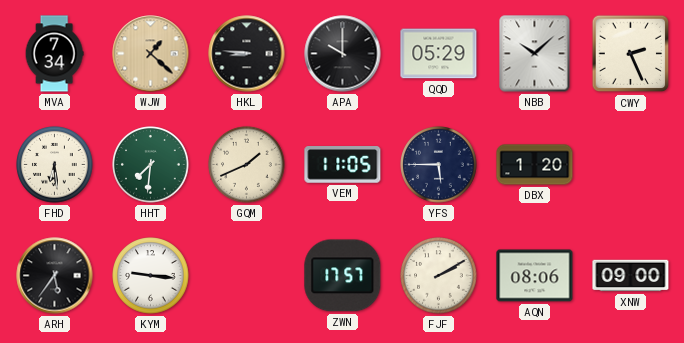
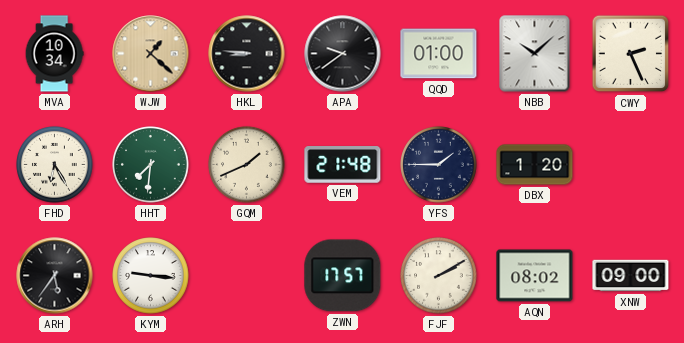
MVA: 7:34 -> 10:34 (54, 54)
APA: 10:00 -> 9:39 (343, 54)
QQD: 05:29 -> 01:00 (439, 54)
FHD: 6:29 -> 6:25 (55, 165)
VEM: 11:05 -> 21:48 (343, 165)
YFS: 5:45 -> 1:45 (439, 165)
AQN: 08:06 -> 08:02 (535, 276)
